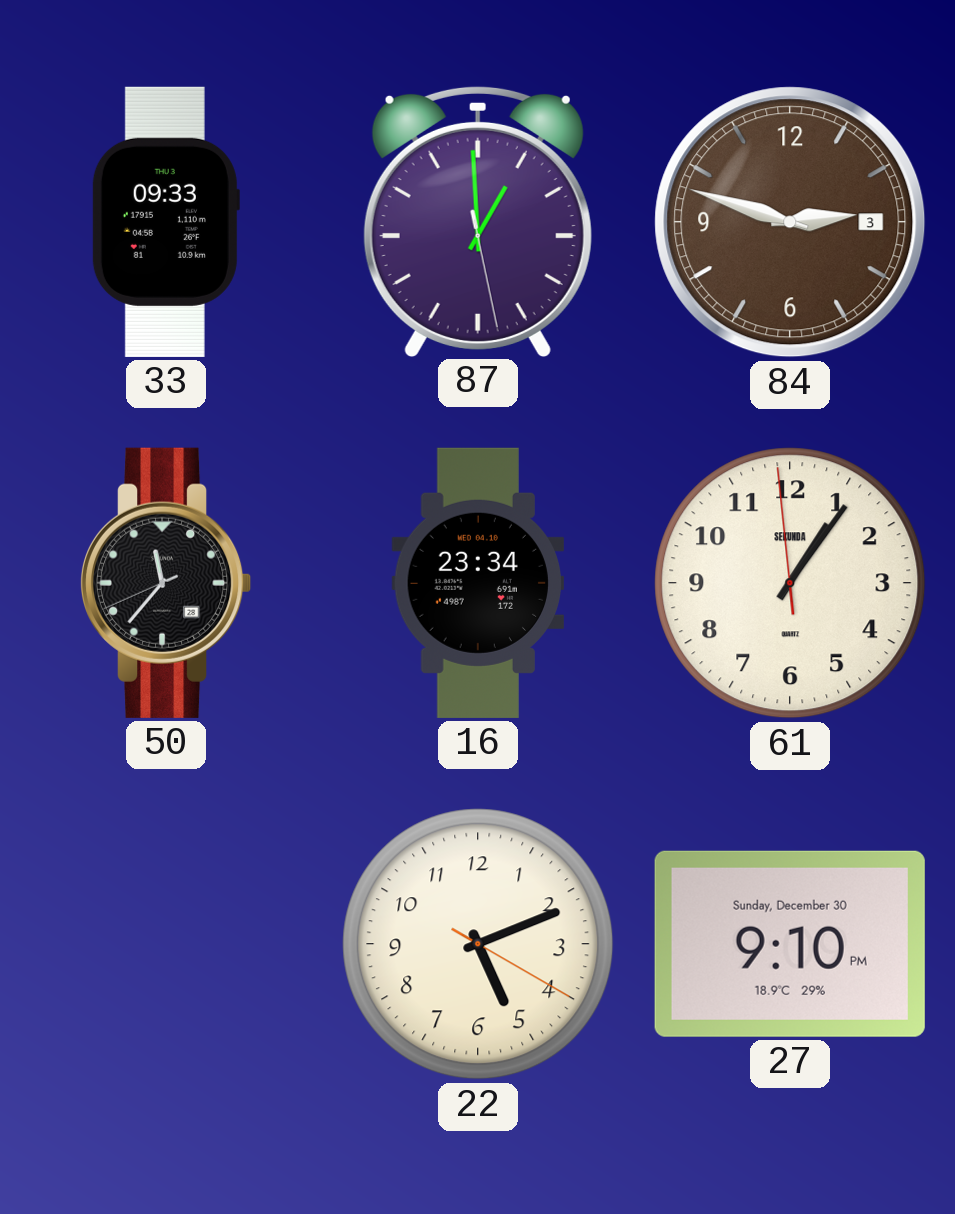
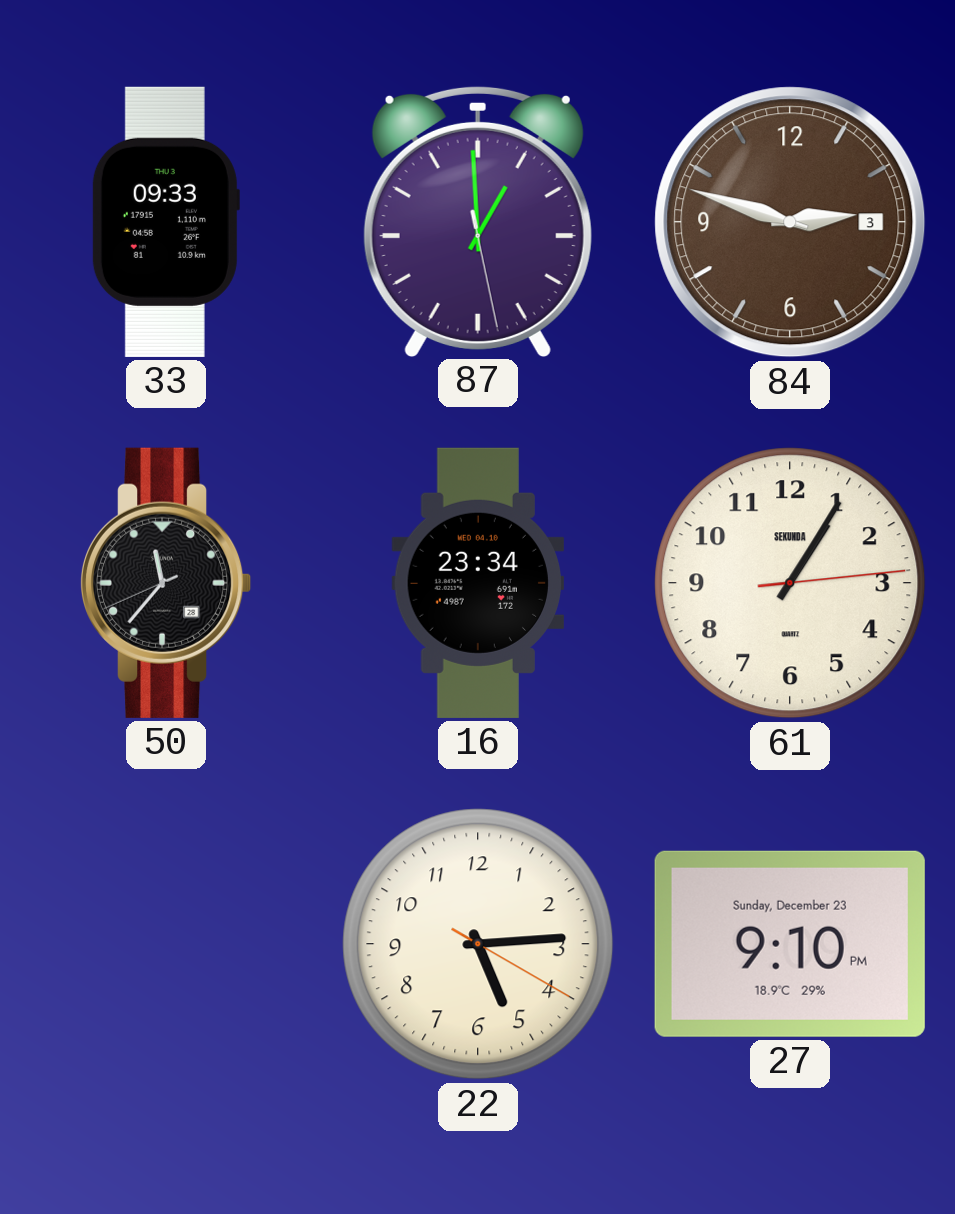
61: 1:05:59 -> 1:05:14 (790, 583)
22: 5:11 -> 5:14 (478, 944)
27 date: Sunday, December 30 -> Sunday, December 23 (790, 944)
